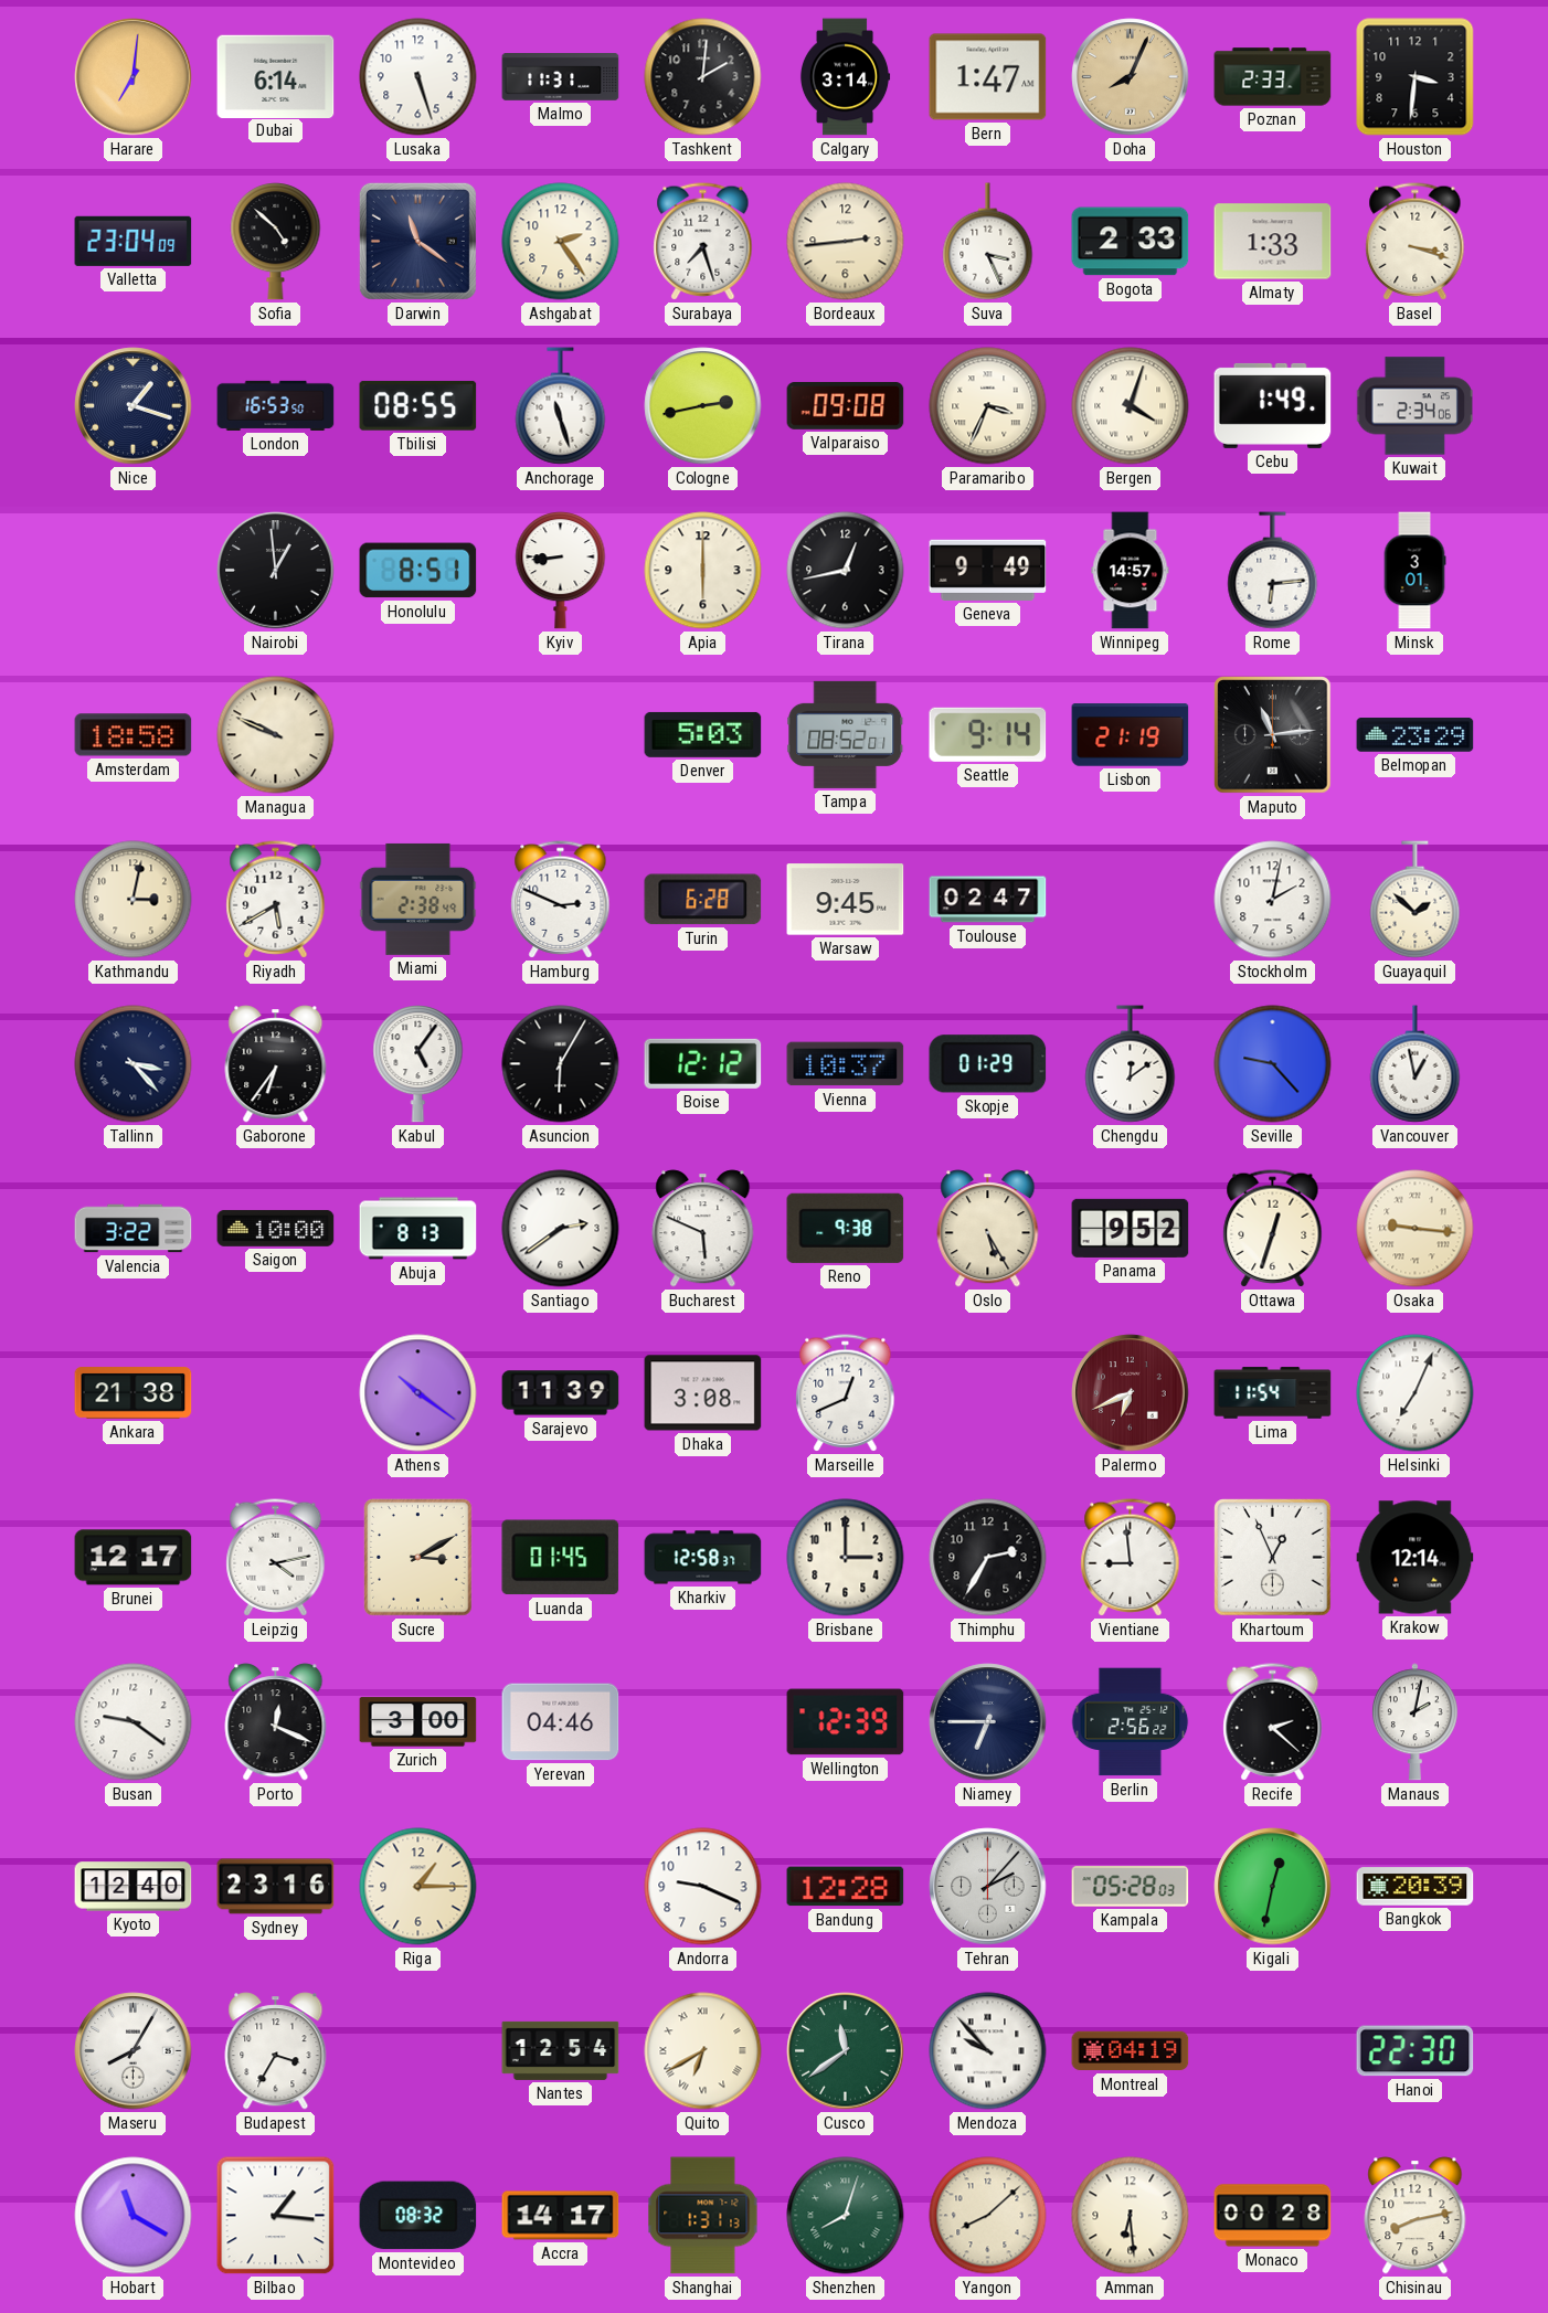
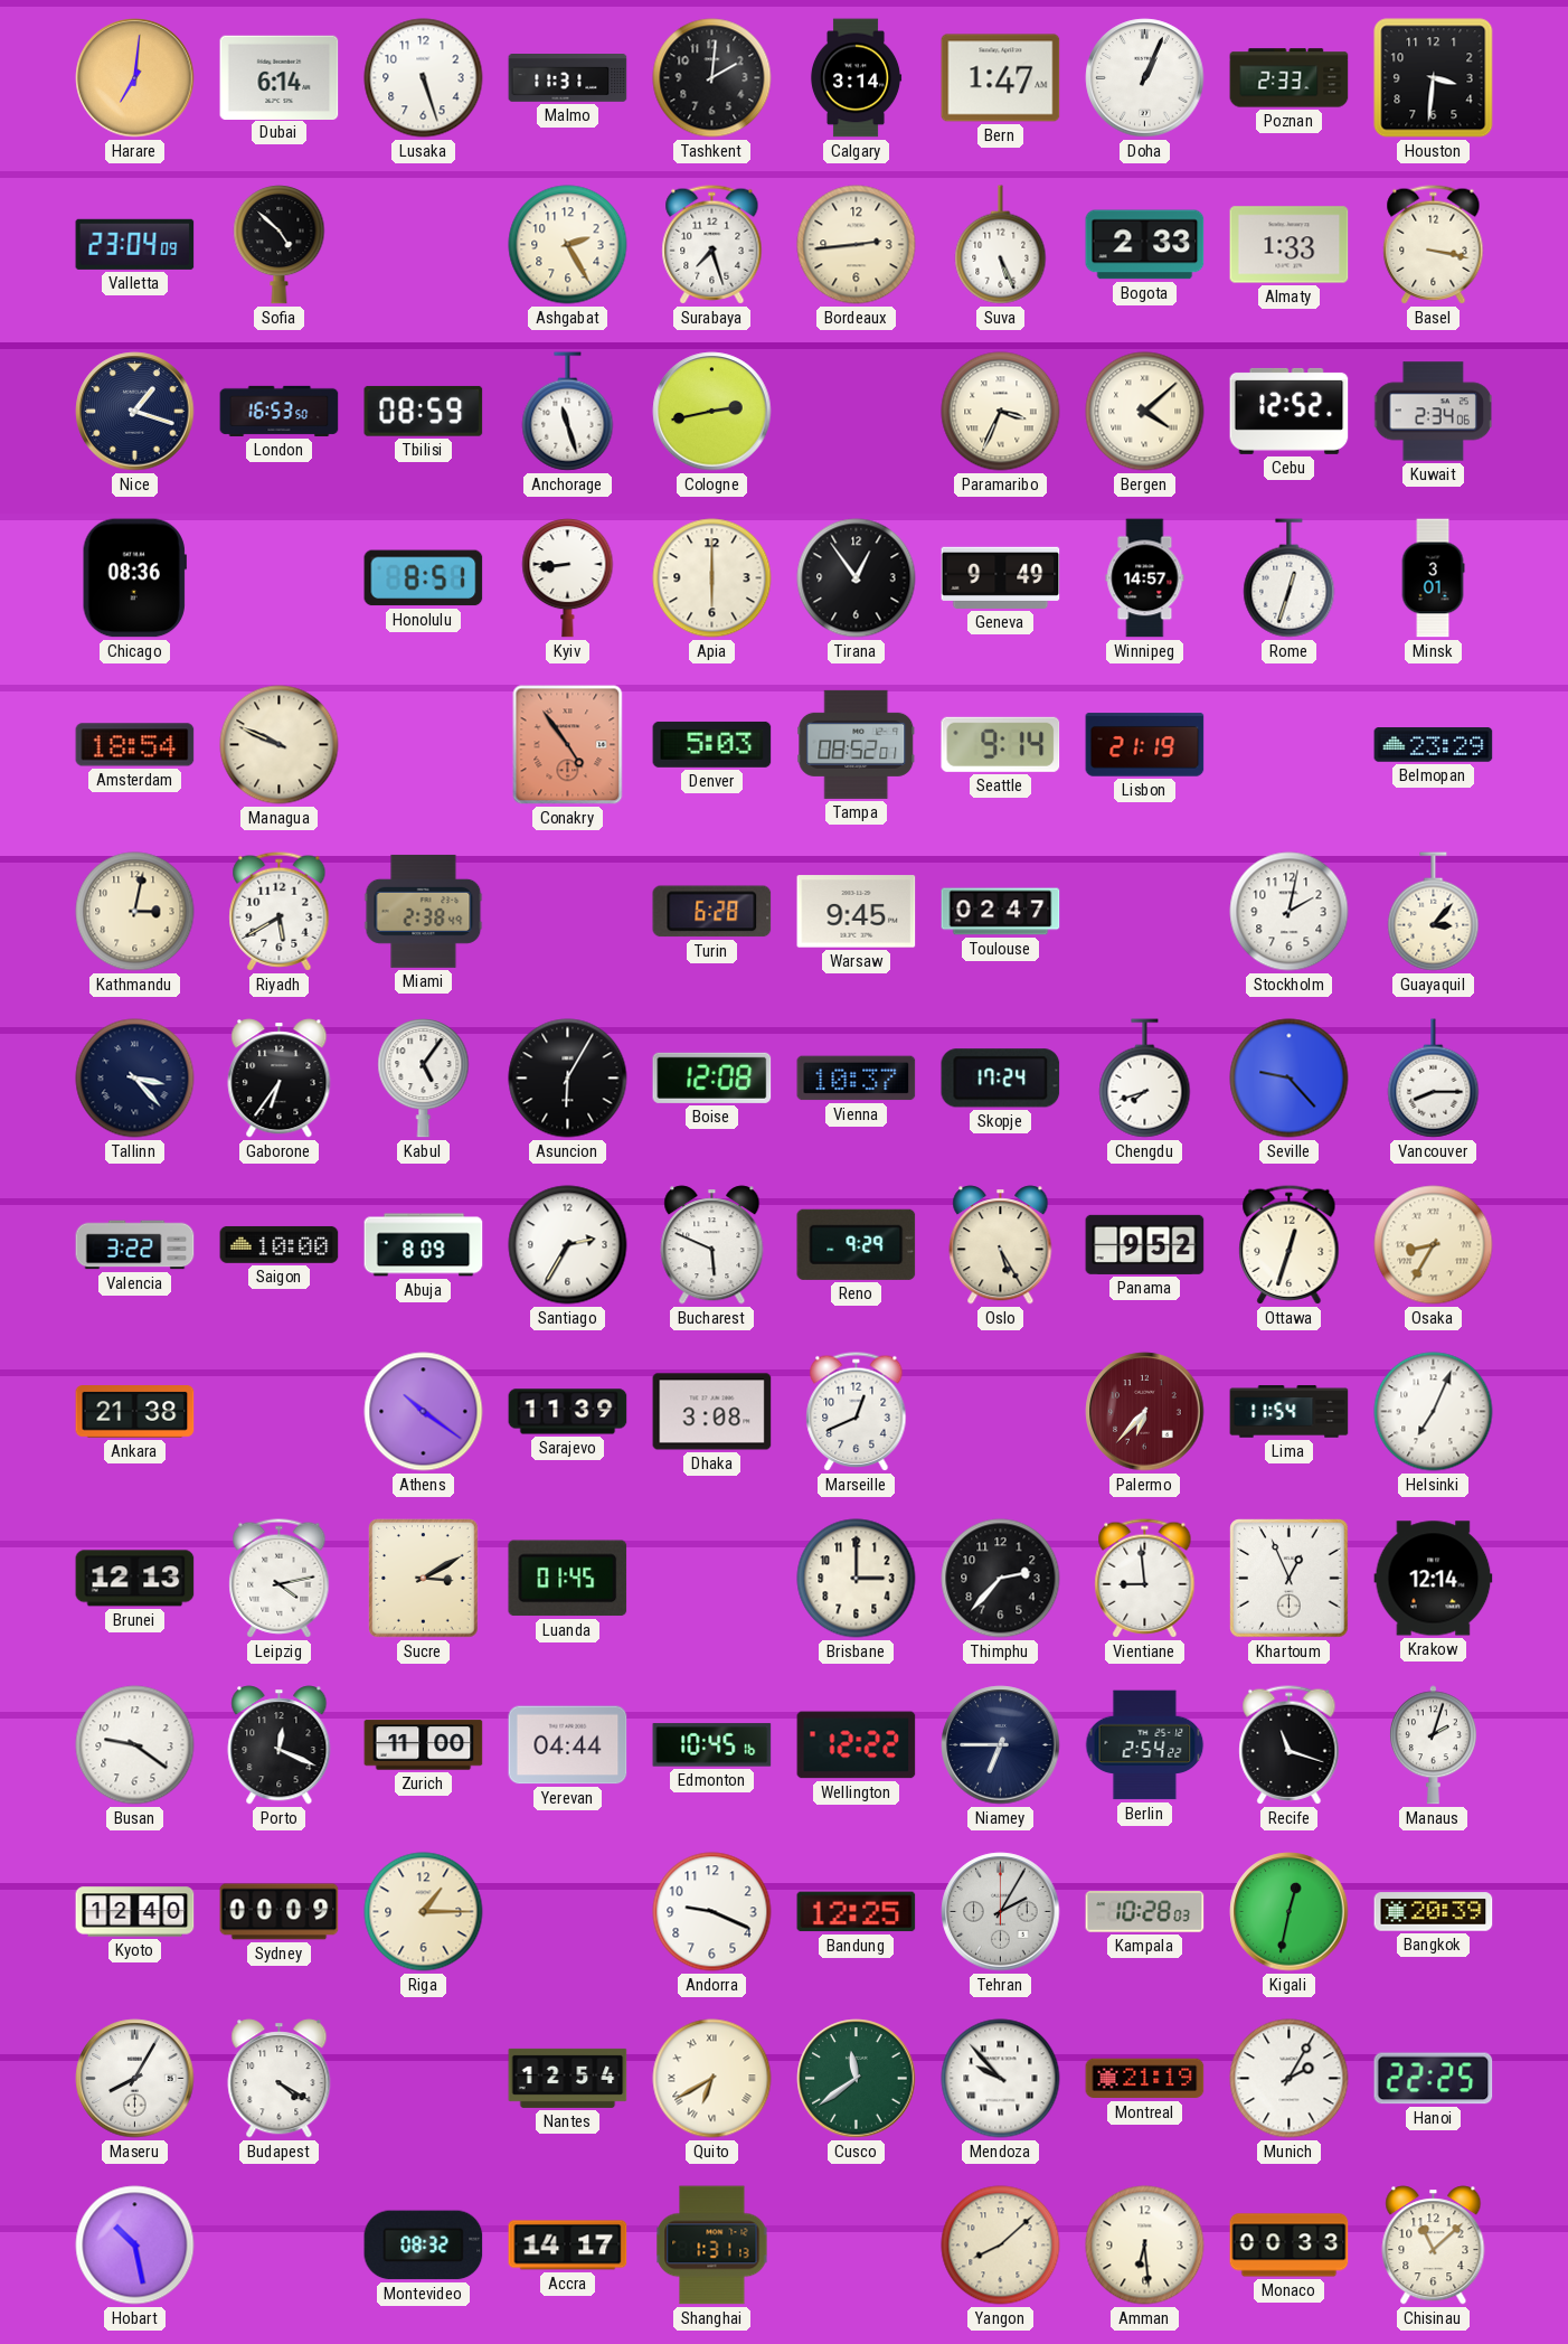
Doha: 8:04 -> 1:04 (1145, 78)
Doha dial: champagne -> white (1145, 78)
Darwin: 11:21 -> none (417, 241)
Ashgabat: 2:24 -> 2:25 (568, 245)
Suva: 3:26 -> 5:26 (1001, 245)
Basel: 3:18 -> 3:17 (1434, 245)
Tbilisi: 08:55 -> 08:59 (424, 411)
Valparaiso: 09:08 -> none (846, 406)
Bergen: 4:03 -> 4:08 (1145, 412)
Cebu: 1:49 -> 12:52 (1290, 411)
Chicago: none -> 08:36 (134, 578)
Nairobi: 12:59 -> none (276, 571)
Tirana: 12:43 -> 12:54 (857, 578)
Rome: 6:14 -> 12:33 (1290, 578)
Amsterdam: 18:58 -> 18:54 (135, 745)
Conakry: none -> 4:54 (568, 745)
Maputo: 11:14 -> none (1273, 735)
Hamburg: 2:49 -> none (561, 900)
Guayaquil: 1:52 -> 3:07 (1434, 912)
Boise: 12:12 -> 12:08 (712, 1077)
Skopje: 01:29 -> 17:24 (1001, 1079)
Chengdu: 12:09 -> 7:42 (1145, 1079)
Vancouver: 12:58 -> 8:15 (1434, 1079)
Abuja: 8:13 -> 8:09 (424, 1245)
Santiago: 2:39 -> 2:35 (568, 1245)
Reno: 9:38 -> 9:29 (857, 1244)
Osaka: 9:16 -> 8:35 (1434, 1245)
Palermo: 6:41 -> 6:37 (1145, 1412)
Brunei: 12:17 -> 12:13 (135, 1579)
Kharkiv: 12:58 -> none (703, 1558)
Thimphu: 2:35 -> 2:37 (1001, 1579)
Zurich: 3:00 -> 11:00 (424, 1745)
Yerevan: 04:46 -> 04:44 (568, 1745)
Edmonton: none -> 10:45 (712, 1745)
Wellington: 12:39 -> 12:22 (857, 1745)
Berlin: 2:56 -> 2:54 (1145, 1745)
Recife: 2:22 -> 11:18 (1290, 1745)
Manaus: 2:02 -> 2:03 (1433, 1745)
Sydney: 23:16 -> 00:09 (280, 1912)
Bandung: 12:28 -> 12:25 (857, 1912)
Tehran: 2:07 -> 2:05 (1001, 1912)
Kampala: 05:28 -> 10:28 (1145, 1912)
Budapest: 3:35 -> 4:20 (280, 2079)
Montreal: 04:19 -> 21:19 (1145, 2079)
Munich: none -> 2:05 (1290, 2079)
Hanoi: 22:30 -> 22:25 (1434, 2079)
Hobart: 11:20 -> 10:28 (135, 2246)
Bilbao: 1:16 -> none (276, 2216)
Shenzhen: 8:03 -> none (846, 2216)
Monaco: 00:28 -> 00:33 (1290, 2246)
Chisinau: 8:13 -> 11:08 (1434, 2246)
